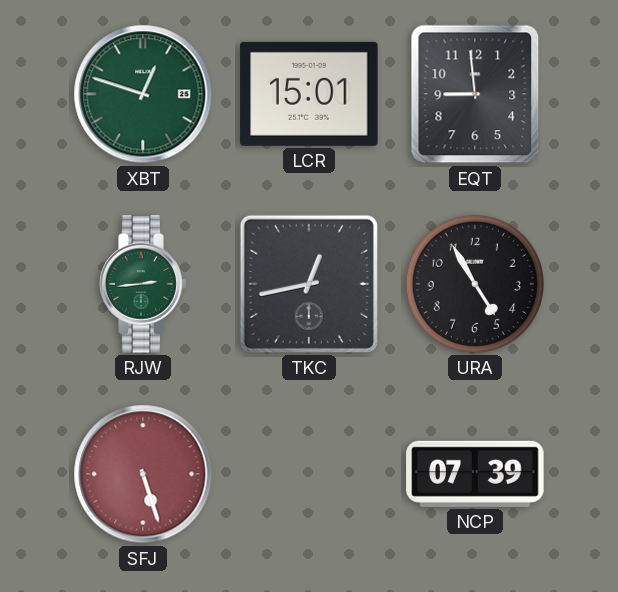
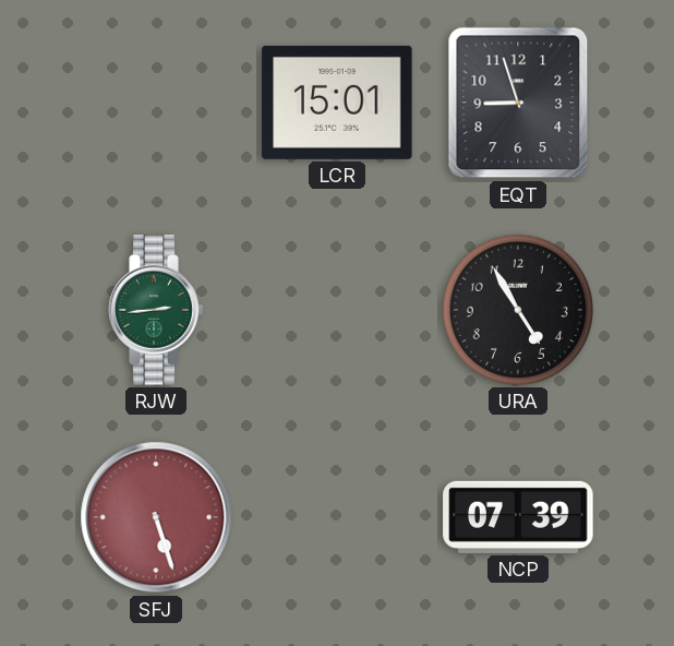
XBT: 12:48 -> none (143, 94)
EQT: 8:59 -> 8:57 (518, 103)
TKC: 12:43 -> none (309, 284)
